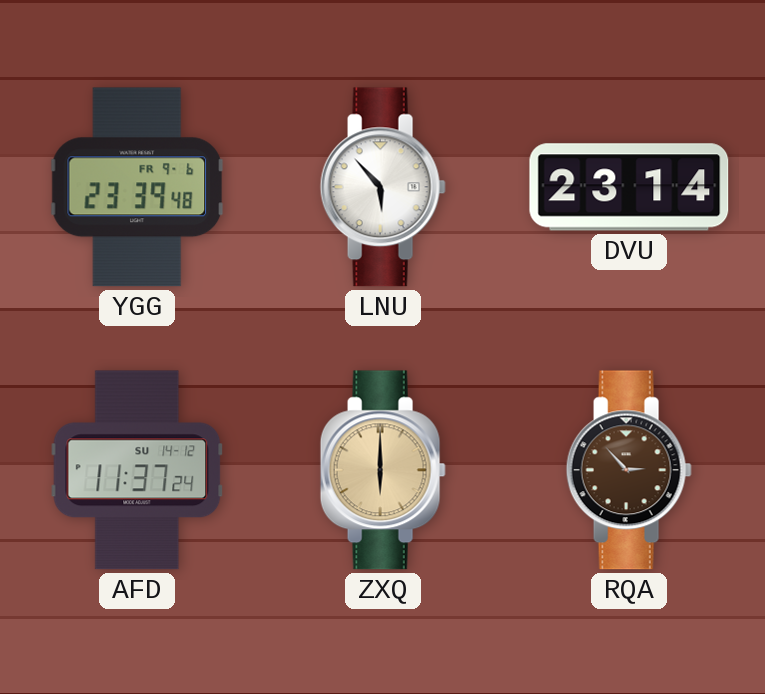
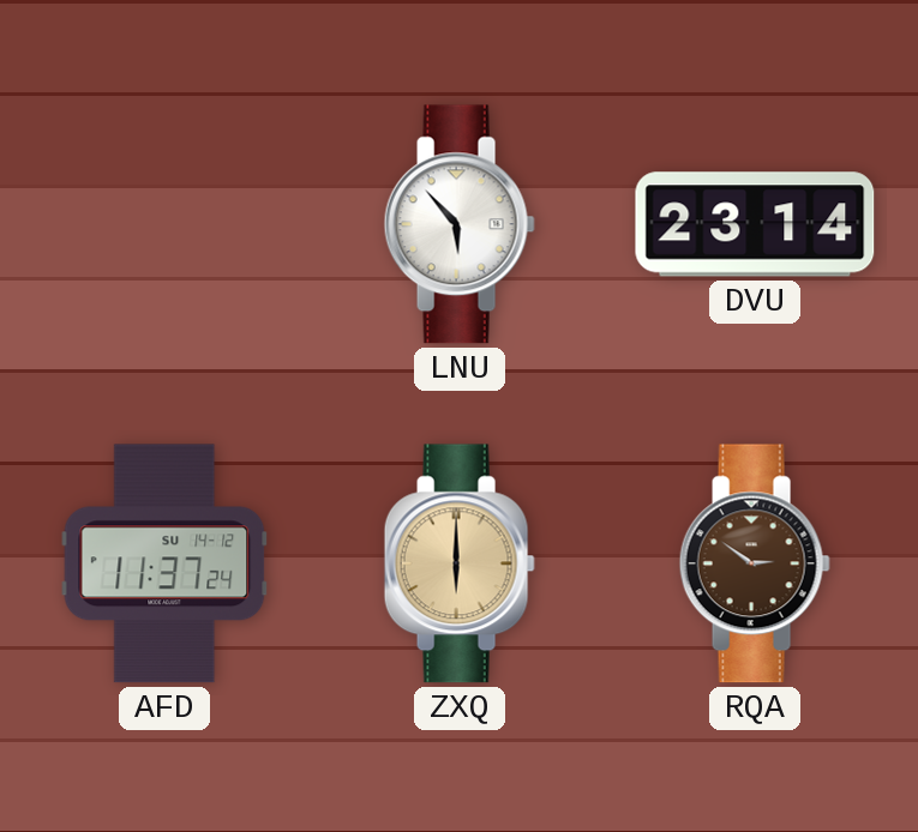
YGG: 23:39 -> none (137, 187)
RQA: 2:53 -> 2:51 (755, 563)
